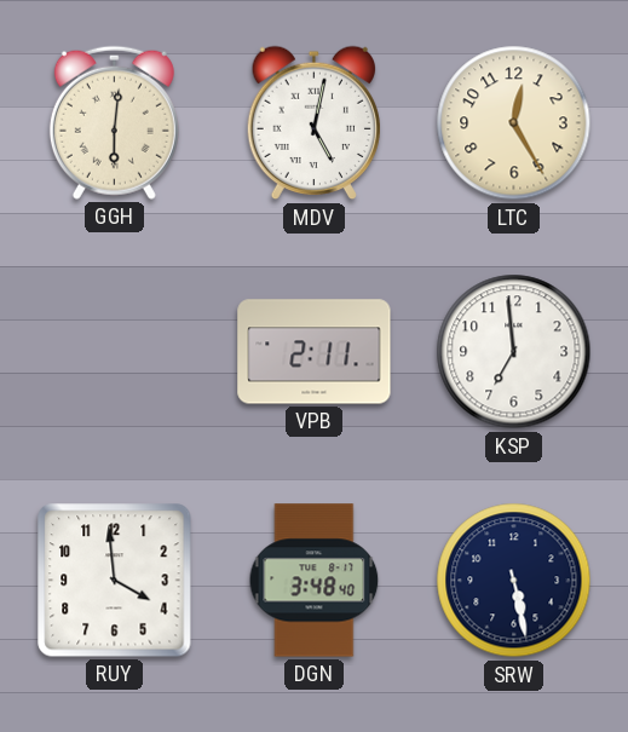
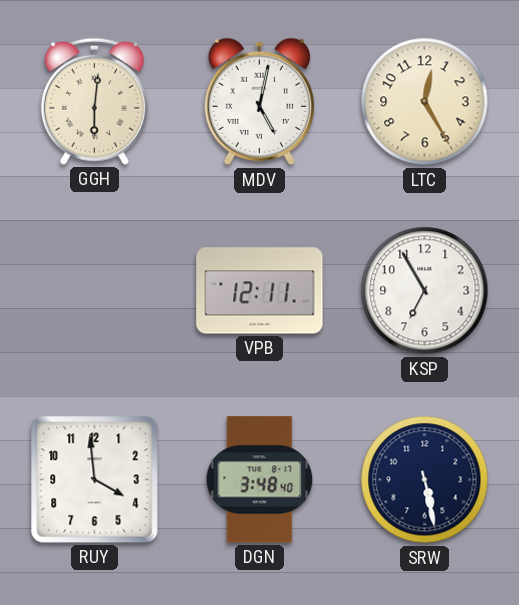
VPB: 2:11 -> 12:11 (260, 291)
KSP: 6:59 -> 6:55 (425, 291)
